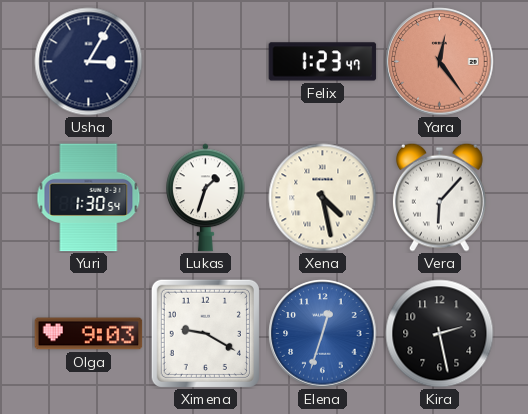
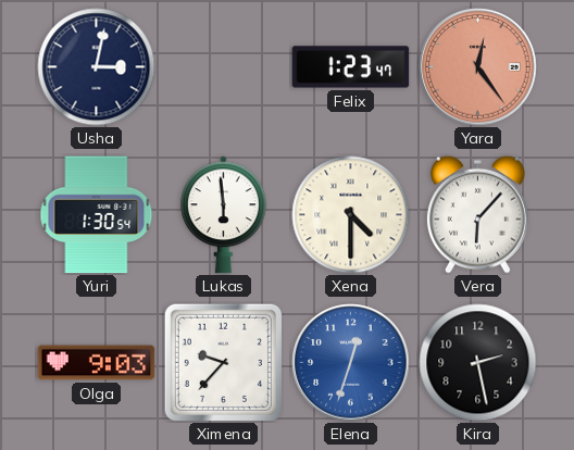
Usha: 3:05 -> 3:02 (97, 67)
Lukas: 1:33 -> 5:59 (224, 215)
Xena: 4:28 -> 4:30 (351, 215)
Ximena: 9:20 -> 9:37 (223, 362)
